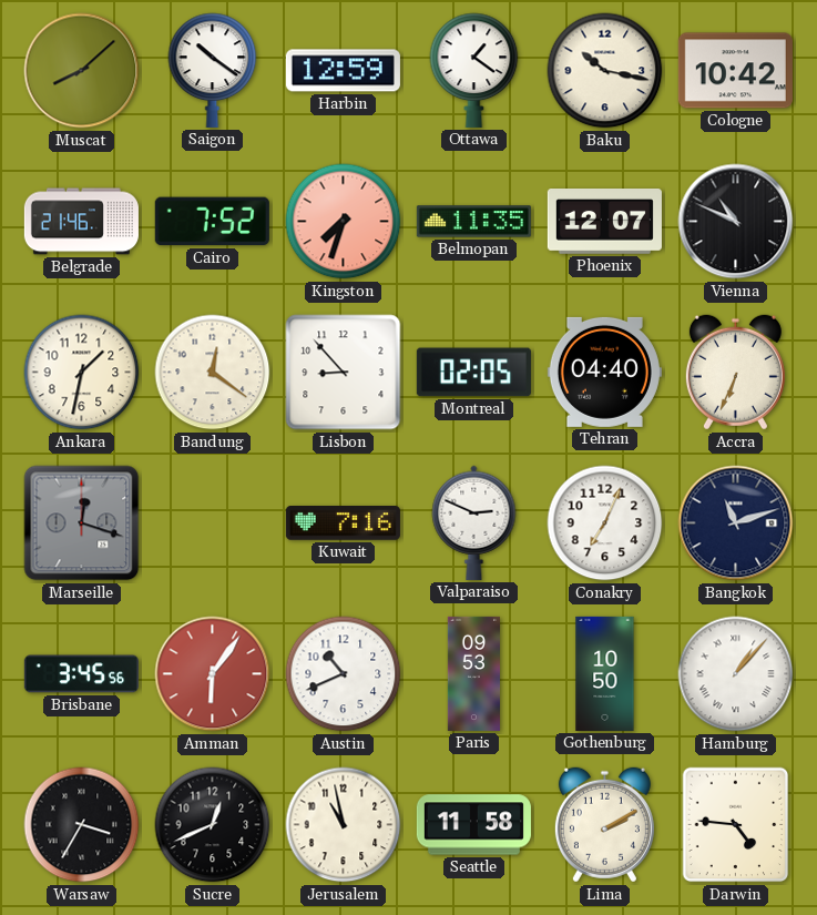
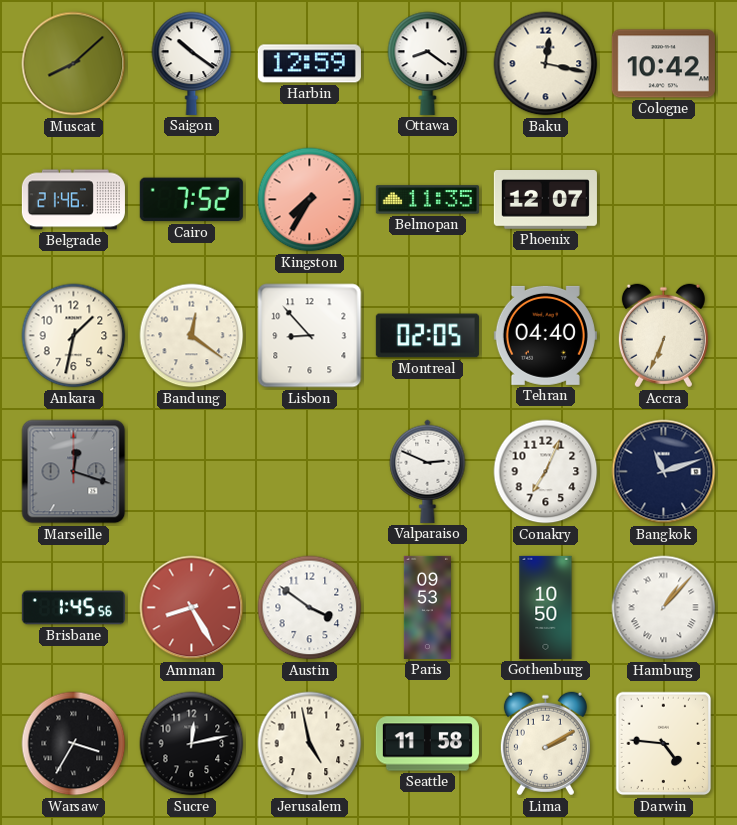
Ottawa: 1:21 -> 8:21 (428, 63)
Baku: 10:17 -> 12:17 (546, 64)
Kingston: 7:33 -> 7:35 (310, 200)
Vienna: 10:49 -> none (736, 222)
Kuwait: 7:16 -> none (343, 523)
Brisbane: 3:45 -> 1:45 (73, 608)
Amman: 6:06 -> 8:25 (192, 608)
Austin: 10:41 -> 3:51 (310, 608)
Sucre: 12:41 -> 12:13 (192, 744)
Jerusalem: 10:58 -> 4:58 (310, 744)
